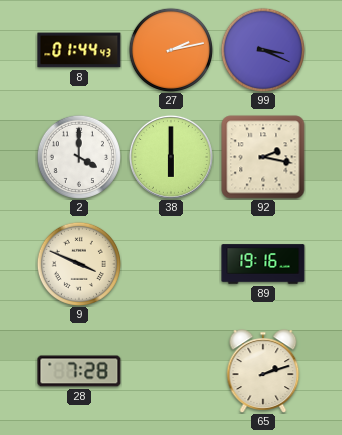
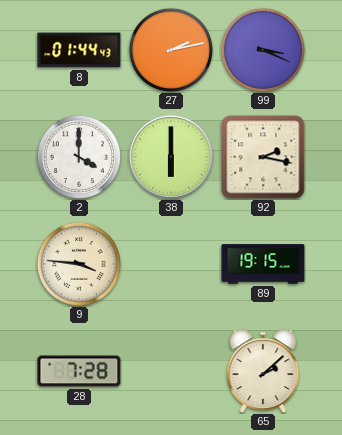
9: 3:49 -> 3:46 (79, 264)
89: 19:16 -> 19:15 (263, 264)
65: 2:12 -> 2:08 (263, 371)
